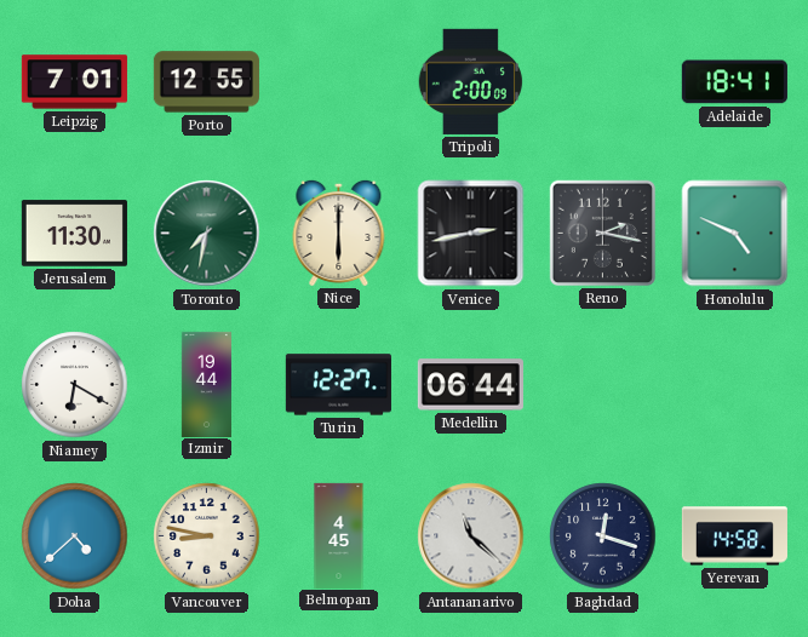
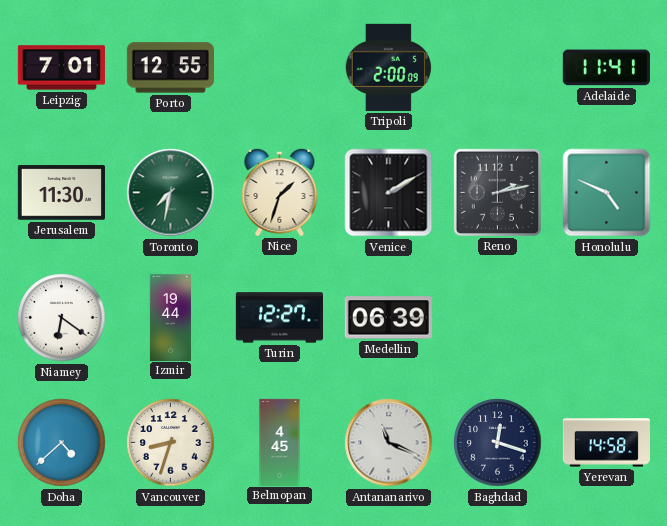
Adelaide: 18:41 -> 11:41 (606, 68)
Nice: 6:00 -> 1:33 (280, 192)
Venice: 2:43 -> 2:10 (389, 193)
Reno: 2:17 -> 2:13 (497, 192)
Niamey: 6:20 -> 6:21 (62, 318)
Medellin: 06:44 -> 06:39 (388, 318)
Vancouver: 8:47 -> 8:33 (171, 443)
Antananarivo: 11:22 -> 11:19 (389, 443)
